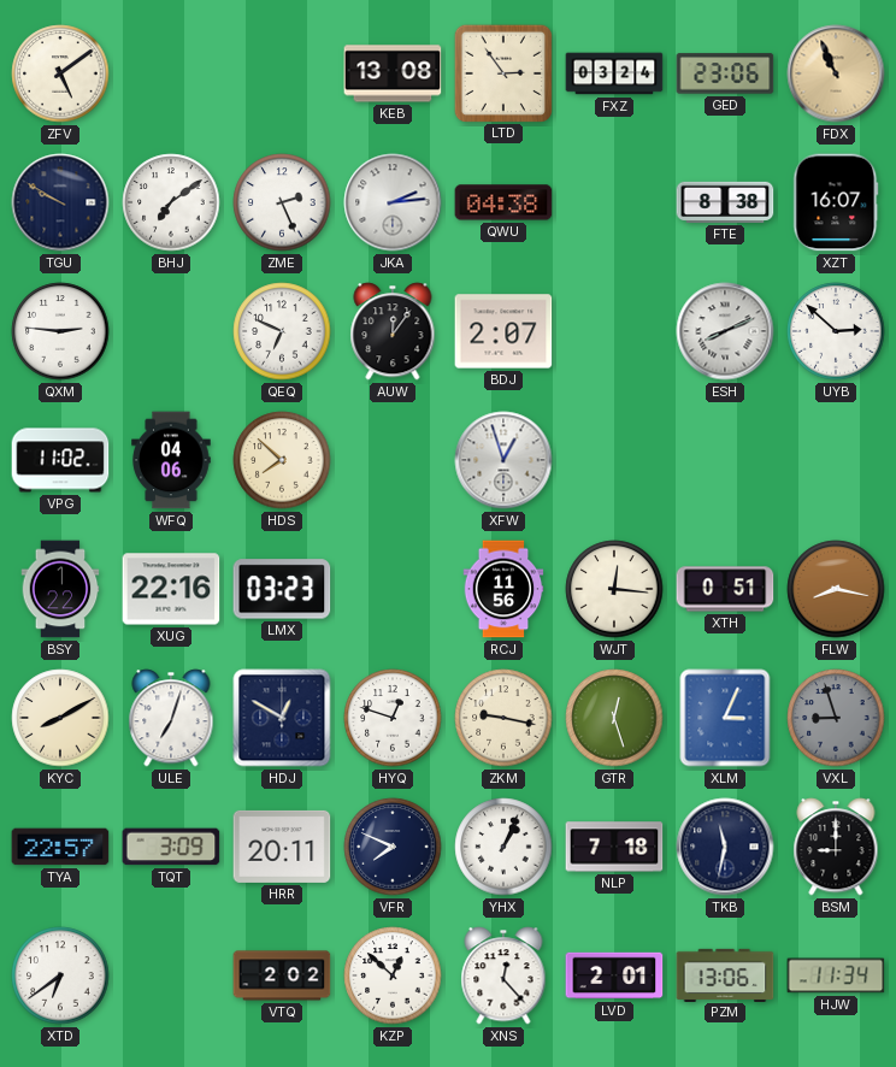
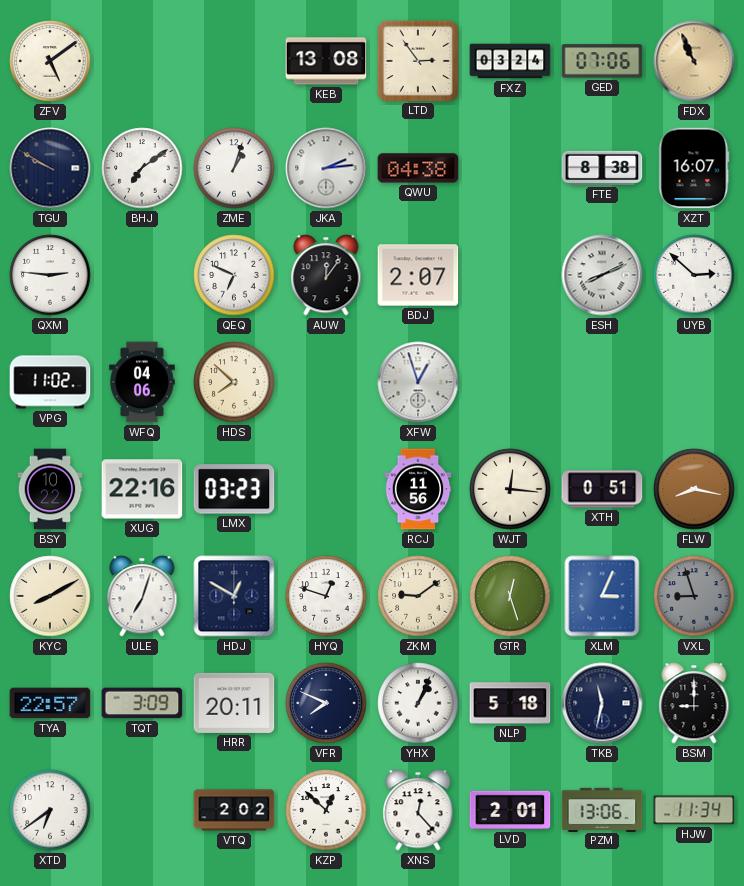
GED: 23:06 -> 07:06 (602, 61)
ZME: 2:26 -> 1:03 (234, 168)
BSY: 1:22 -> 10:22 (50, 489)
ZKM: 9:17 -> 9:09 (418, 596)
NLP: 7:18 -> 5:18 (510, 703)
